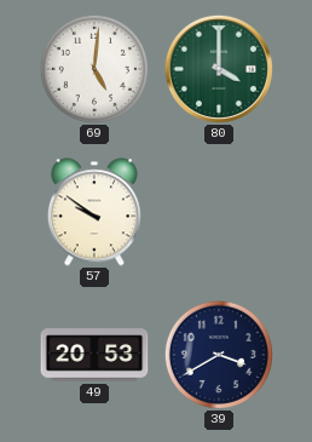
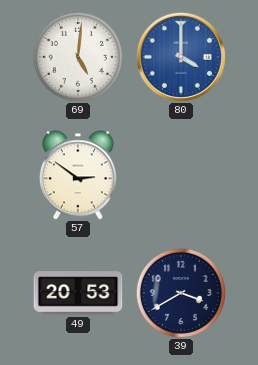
80 dial: green -> blue (181, 57)
57: 9:51 -> 2:51 (78, 175)
